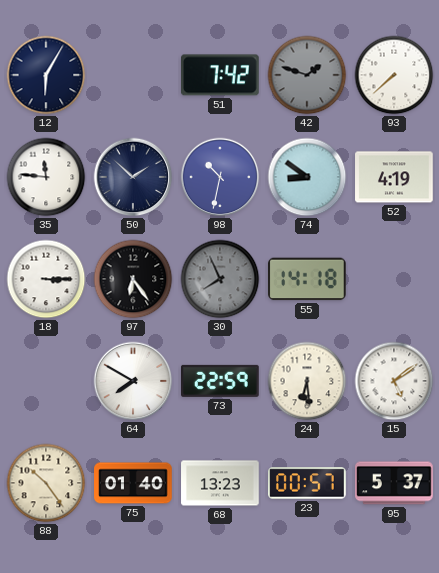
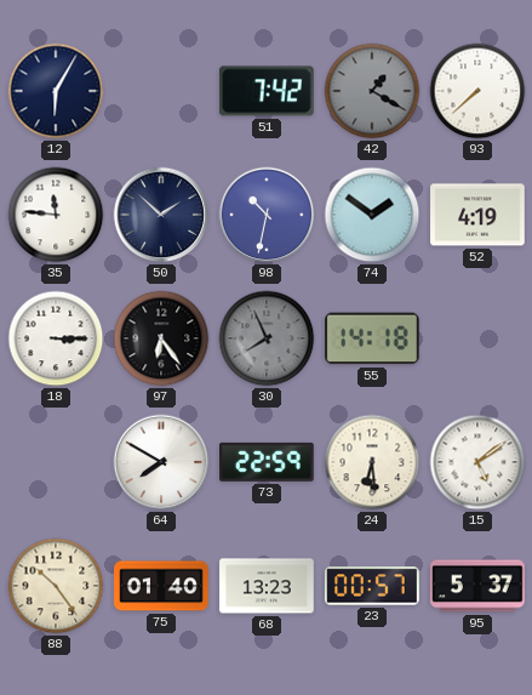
42: 1:48 -> 1:20 (372, 91)
74: 8:51 -> 1:51 (372, 215)
